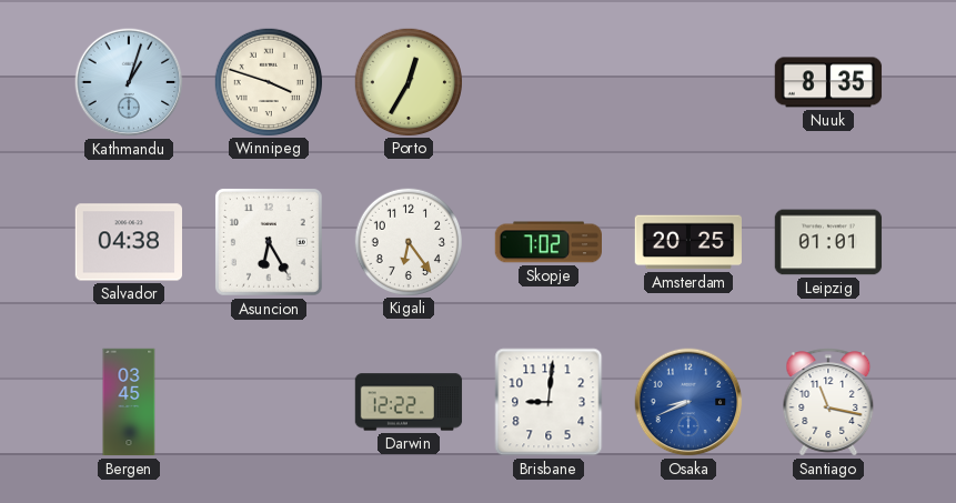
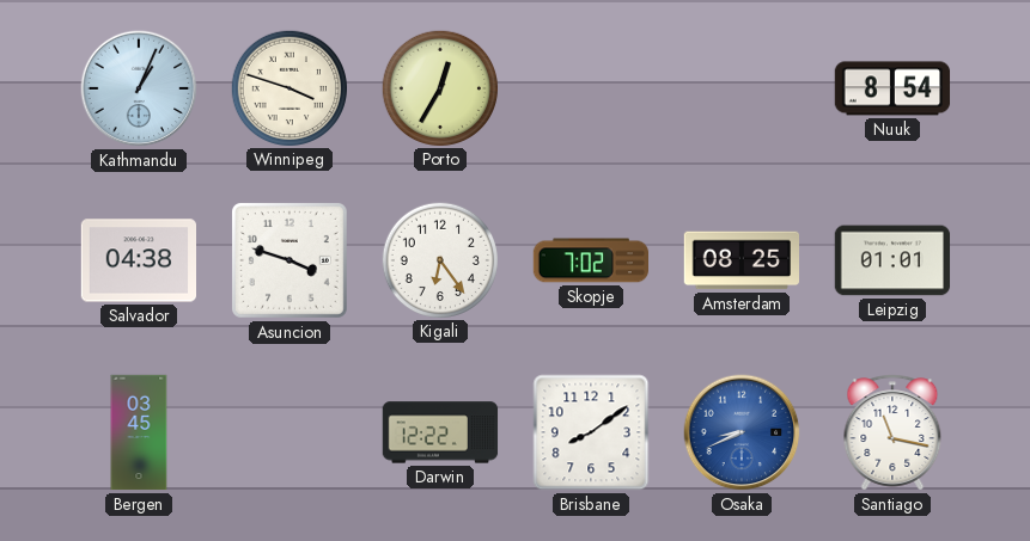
Kathmandu: 1:03 -> 1:04 (139, 88)
Nuuk: 8:35 -> 8:54 (892, 88)
Asuncion: 6:25 -> 3:48 (290, 260)
Amsterdam: 20:25 -> 08:25 (740, 260)
Brisbane: 9:01 -> 8:09 (591, 432)
